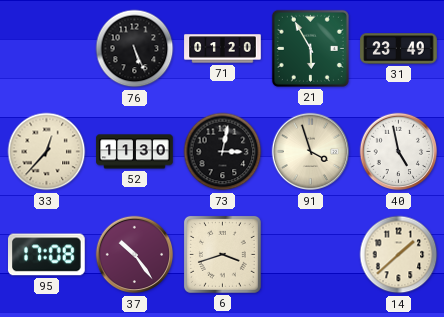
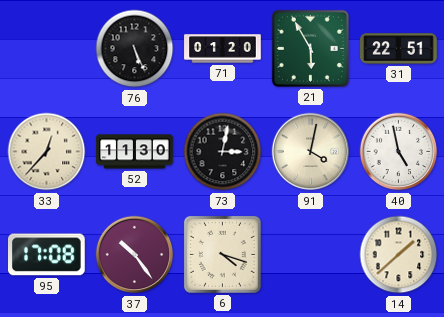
31: 23:49 -> 22:51 (399, 49)
91: 3:57 -> 4:02 (311, 152)
6: 3:42 -> 4:18 (222, 254)
